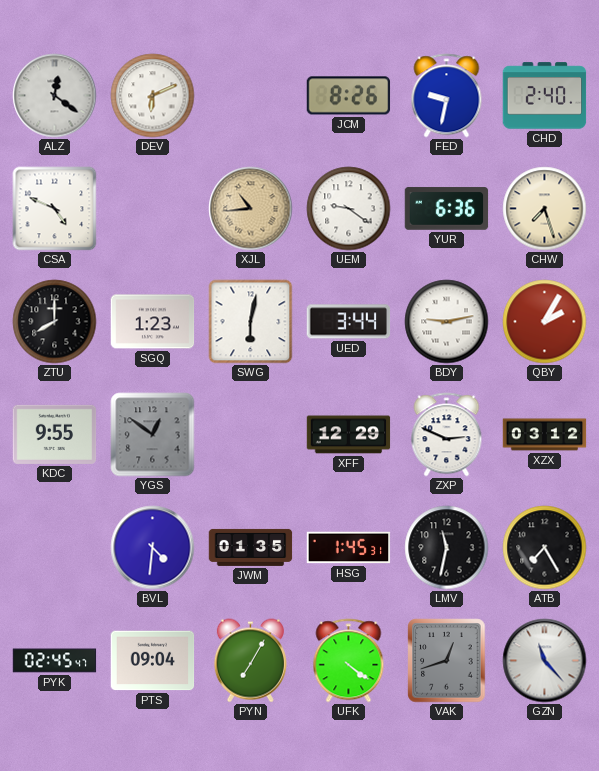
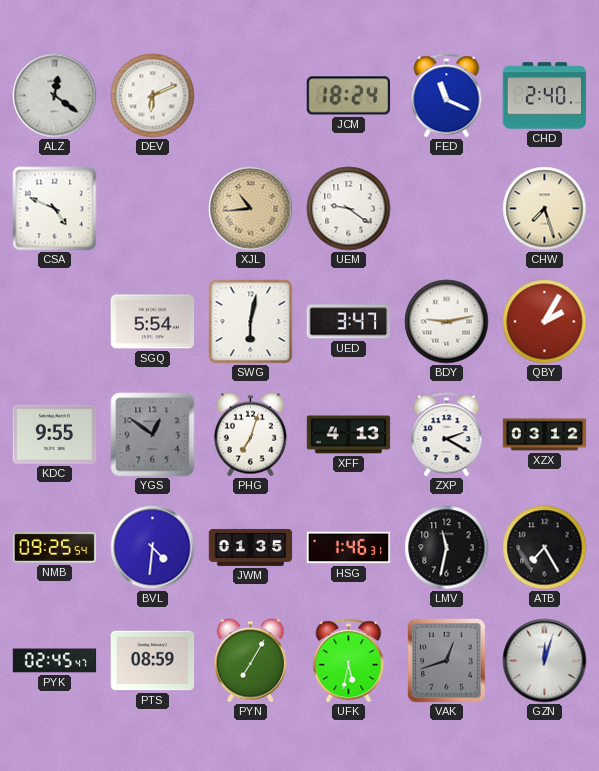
JCM: 8:26 -> 18:24 (349, 96)
FED: 9:32 -> 11:19 (447, 96)
YUR: 6:36 -> none (447, 209)
ZTU: 8:00 -> none (55, 322)
SGQ: 1:23 -> 5:54 (153, 322)
UED: 3:44 -> 3:47 (349, 322)
PHG: none -> 7:03 (250, 435)
XFF: 12:29 -> 4:13 (349, 435)
ZXP: 2:49 -> 2:20 (447, 435)
NMB: none -> 09:25 (55, 548)
HSG: 1:45 -> 1:46 (349, 548)
PTS: 09:04 -> 08:59 (153, 661)
UFK: 4:21 -> 5:32 (349, 661)
GZN: 11:23 -> 12:03 (545, 661)
